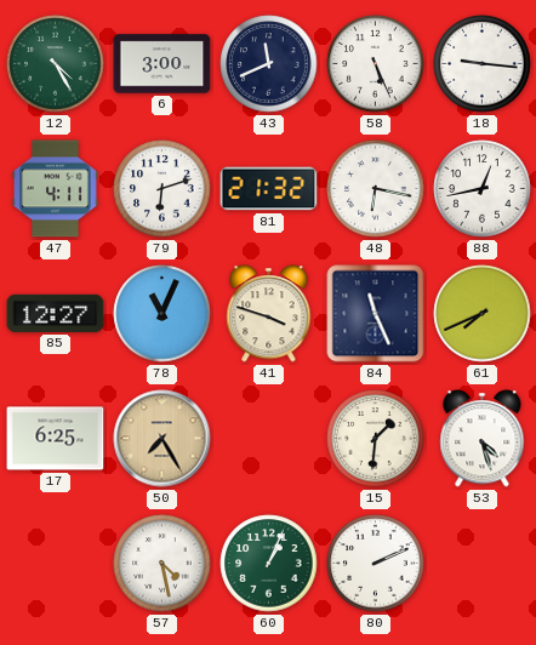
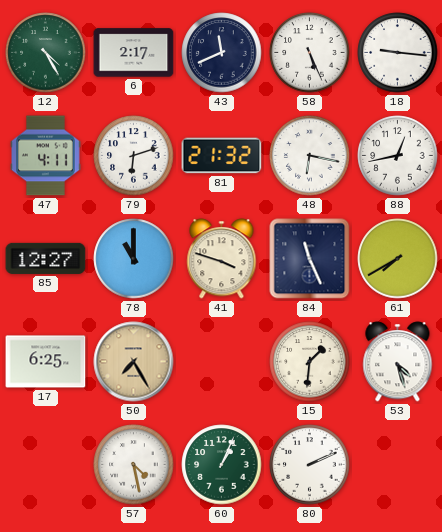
6: 3:00 -> 2:17 (134, 53)
78: 11:04 -> 11:00 (134, 259)
61: 7:41 -> 7:40 (398, 259)
